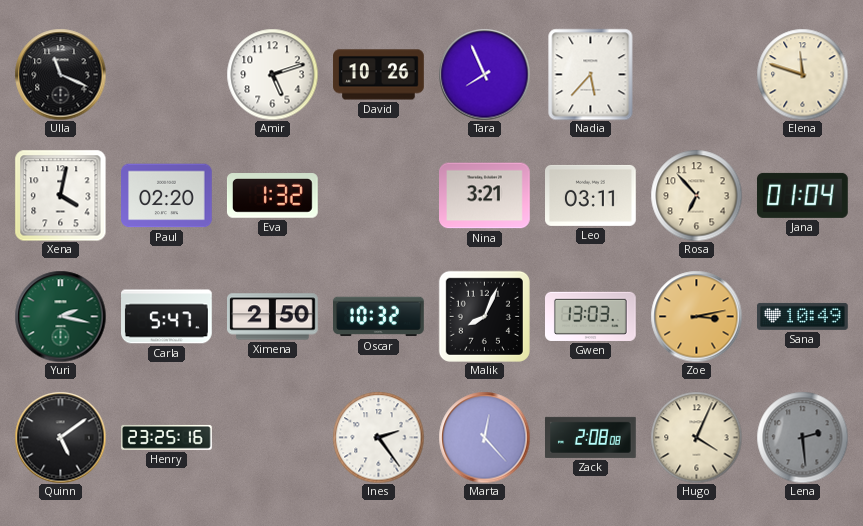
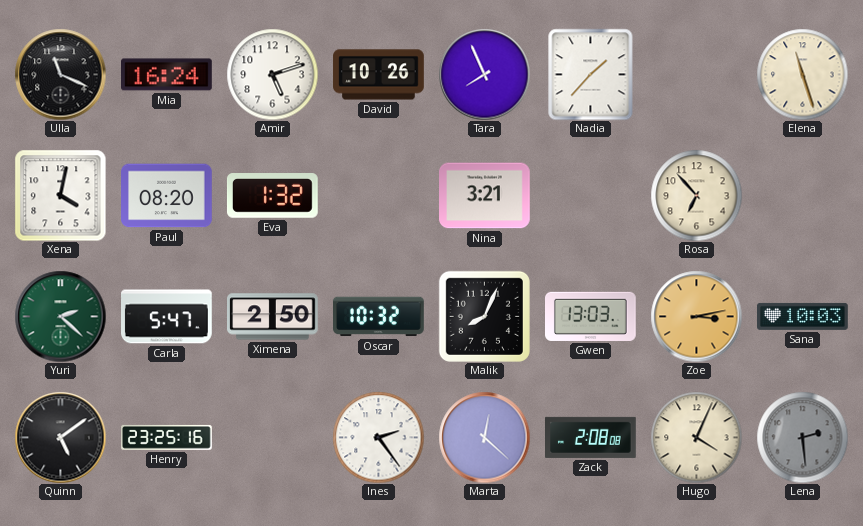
Mia: none -> 16:24 (167, 75)
Nadia: 5:37 -> 1:37 (591, 74)
Elena: 11:48 -> 11:27 (802, 74)
Paul: 02:20 -> 08:20 (167, 196)
Leo: 03:11 -> none (591, 195)
Jana: 01:04 -> none (803, 195)
Yuri: 2:17 -> 2:22 (60, 316)
Sana: 10:49 -> 10:03 (803, 316)
Marta: 12:23 -> 12:22 (484, 437)
